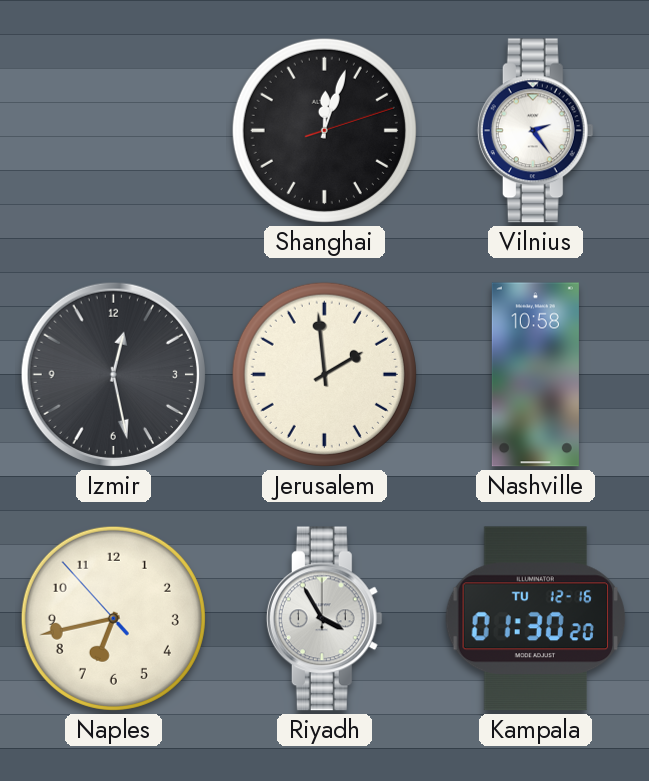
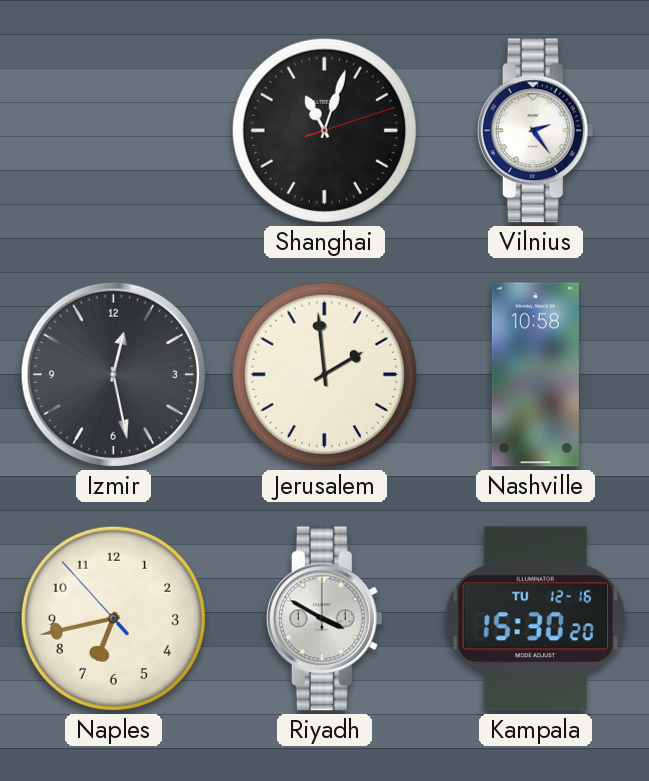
Shanghai: 12:03 -> 11:03 (324, 130)
Riyadh: 3:55 -> 3:50 (324, 619)
Kampala: 01:30 -> 15:30 (535, 619)
